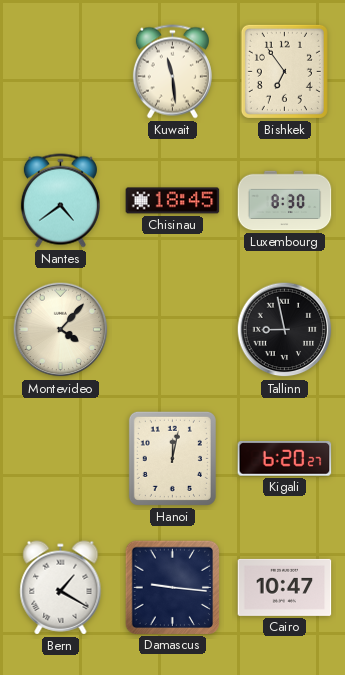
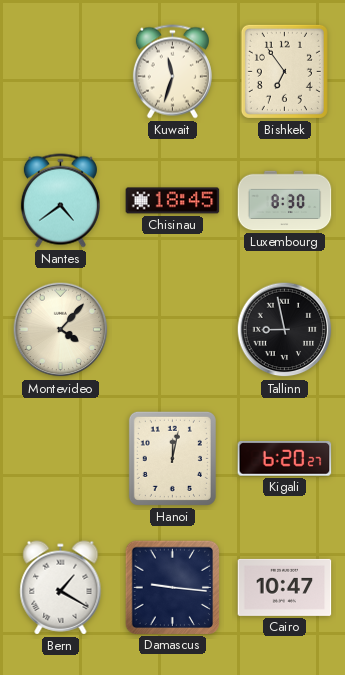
Kuwait: 11:29 -> 11:33 (172, 72)
